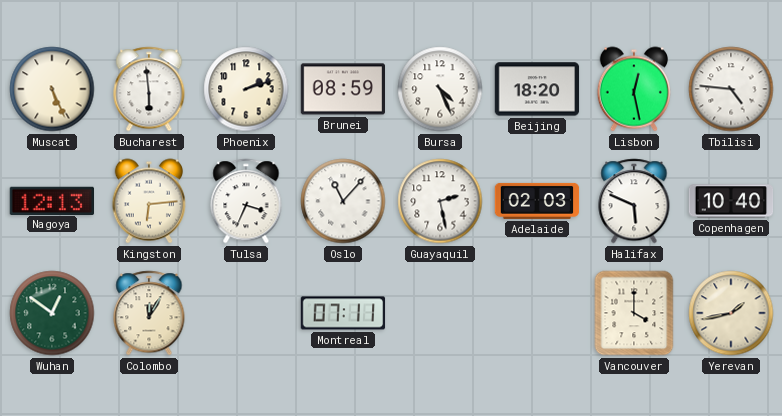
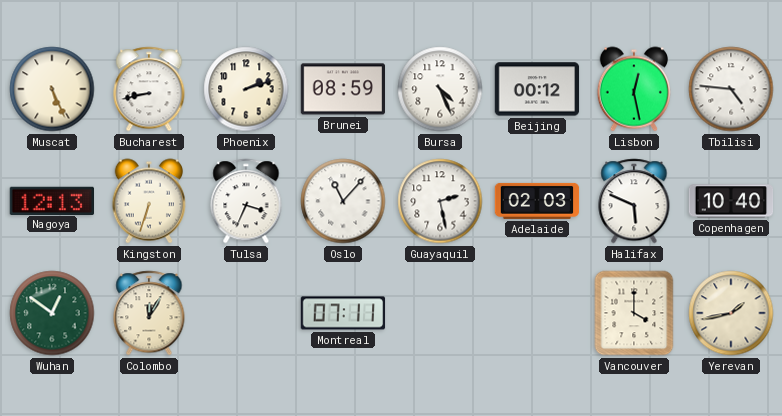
Bucharest: 5:59 -> 8:43 (149, 89)
Beijing: 18:20 -> 00:12 (537, 89)
Kingston: 6:14 -> 6:33 (148, 201)
